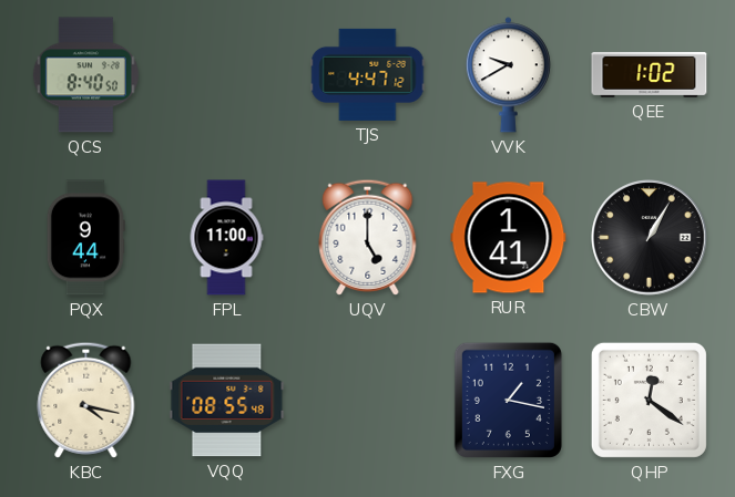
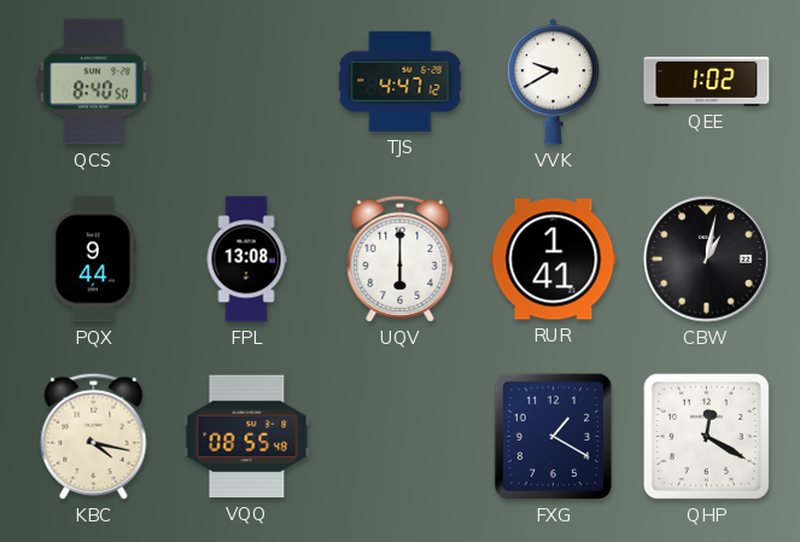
FPL: 11:00 -> 13:08 (246, 260)
UQV: 5:00 -> 6:00 (401, 258)
CBW: 1:05 -> 1:02 (707, 260)
FXG: 1:17 -> 1:20 (553, 436)
QHP: 12:21 -> 12:20 (706, 436)
